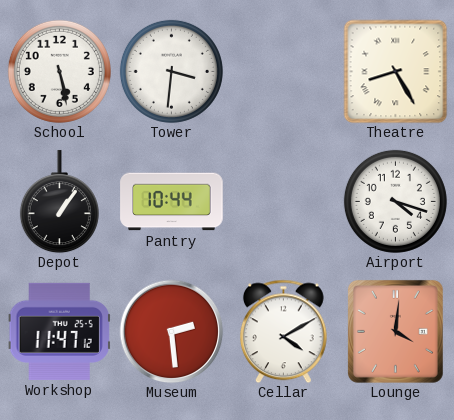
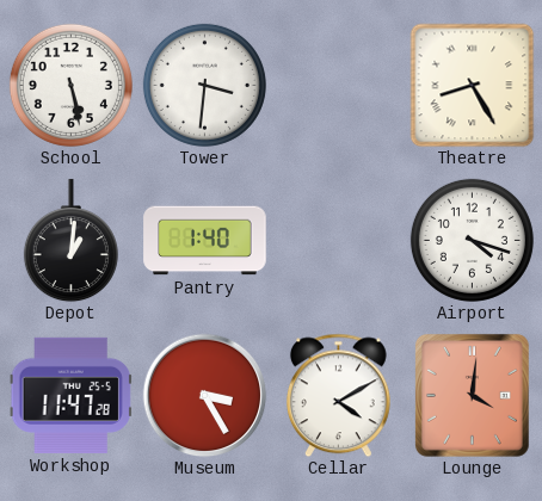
Depot: 1:06 -> 1:01 (70, 241)
Pantry: 10:44 -> 1:40 (205, 241)
Workshop: 11:47:12 -> 11:47:28 (70, 395)
Museum: 2:29 -> 3:25 (204, 395)
